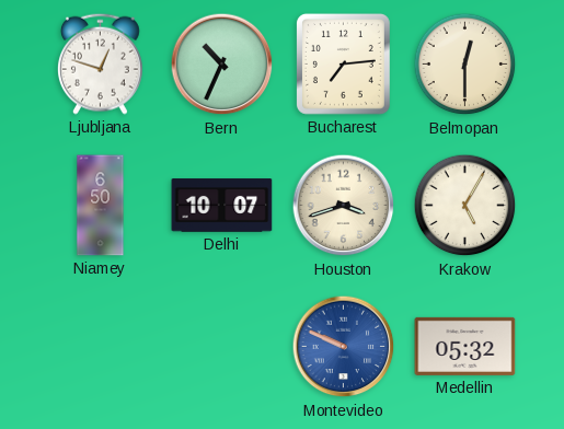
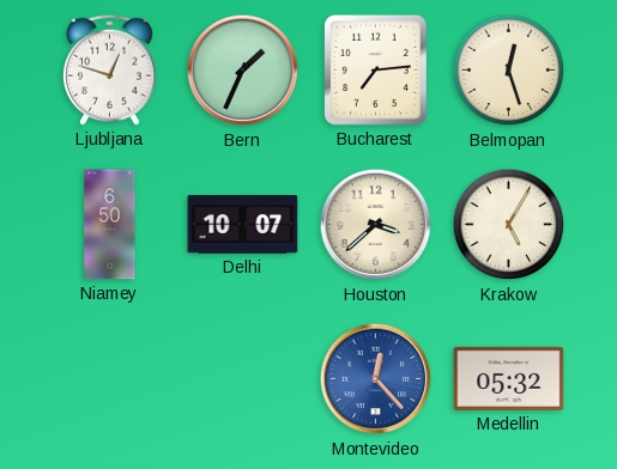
Bern: 10:34 -> 1:34 (243, 71)
Belmopan: 12:30 -> 12:27 (509, 71)
Houston: 3:42 -> 3:38 (376, 225)
Montevideo: 9:49 -> 12:23 (376, 379)
